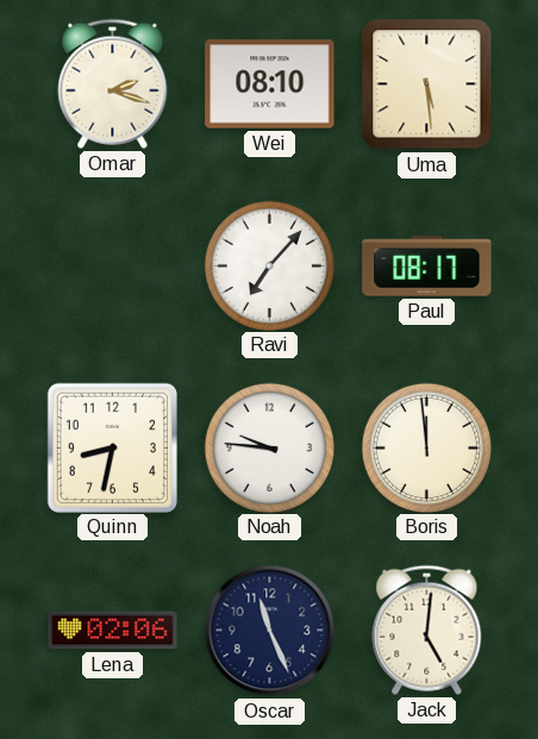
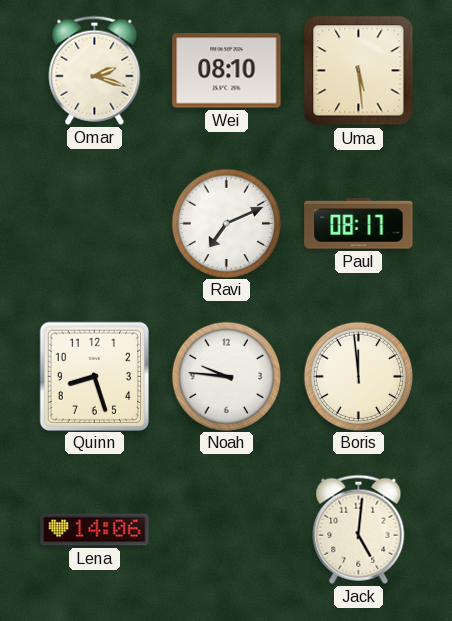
Ravi: 7:07 -> 7:11 (226, 223)
Quinn: 8:32 -> 8:27 (94, 376)
Lena: 02:06 -> 14:06 (95, 530)
Oscar: 11:26 -> none (270, 631)
